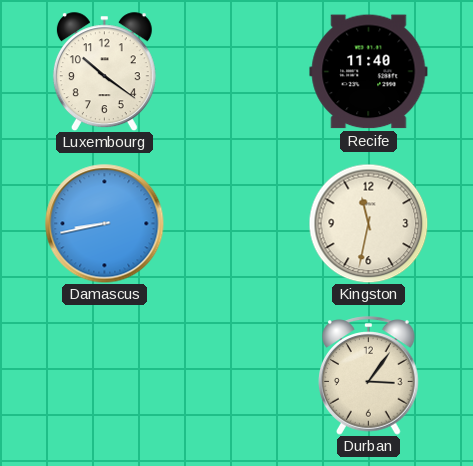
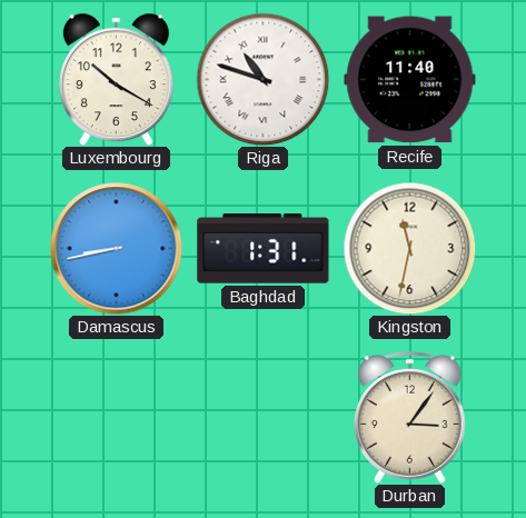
Luxembourg: 10:21 -> 10:20 (116, 80)
Riga: none -> 10:48 (262, 79)
Baghdad: none -> 1:31 (264, 249)
